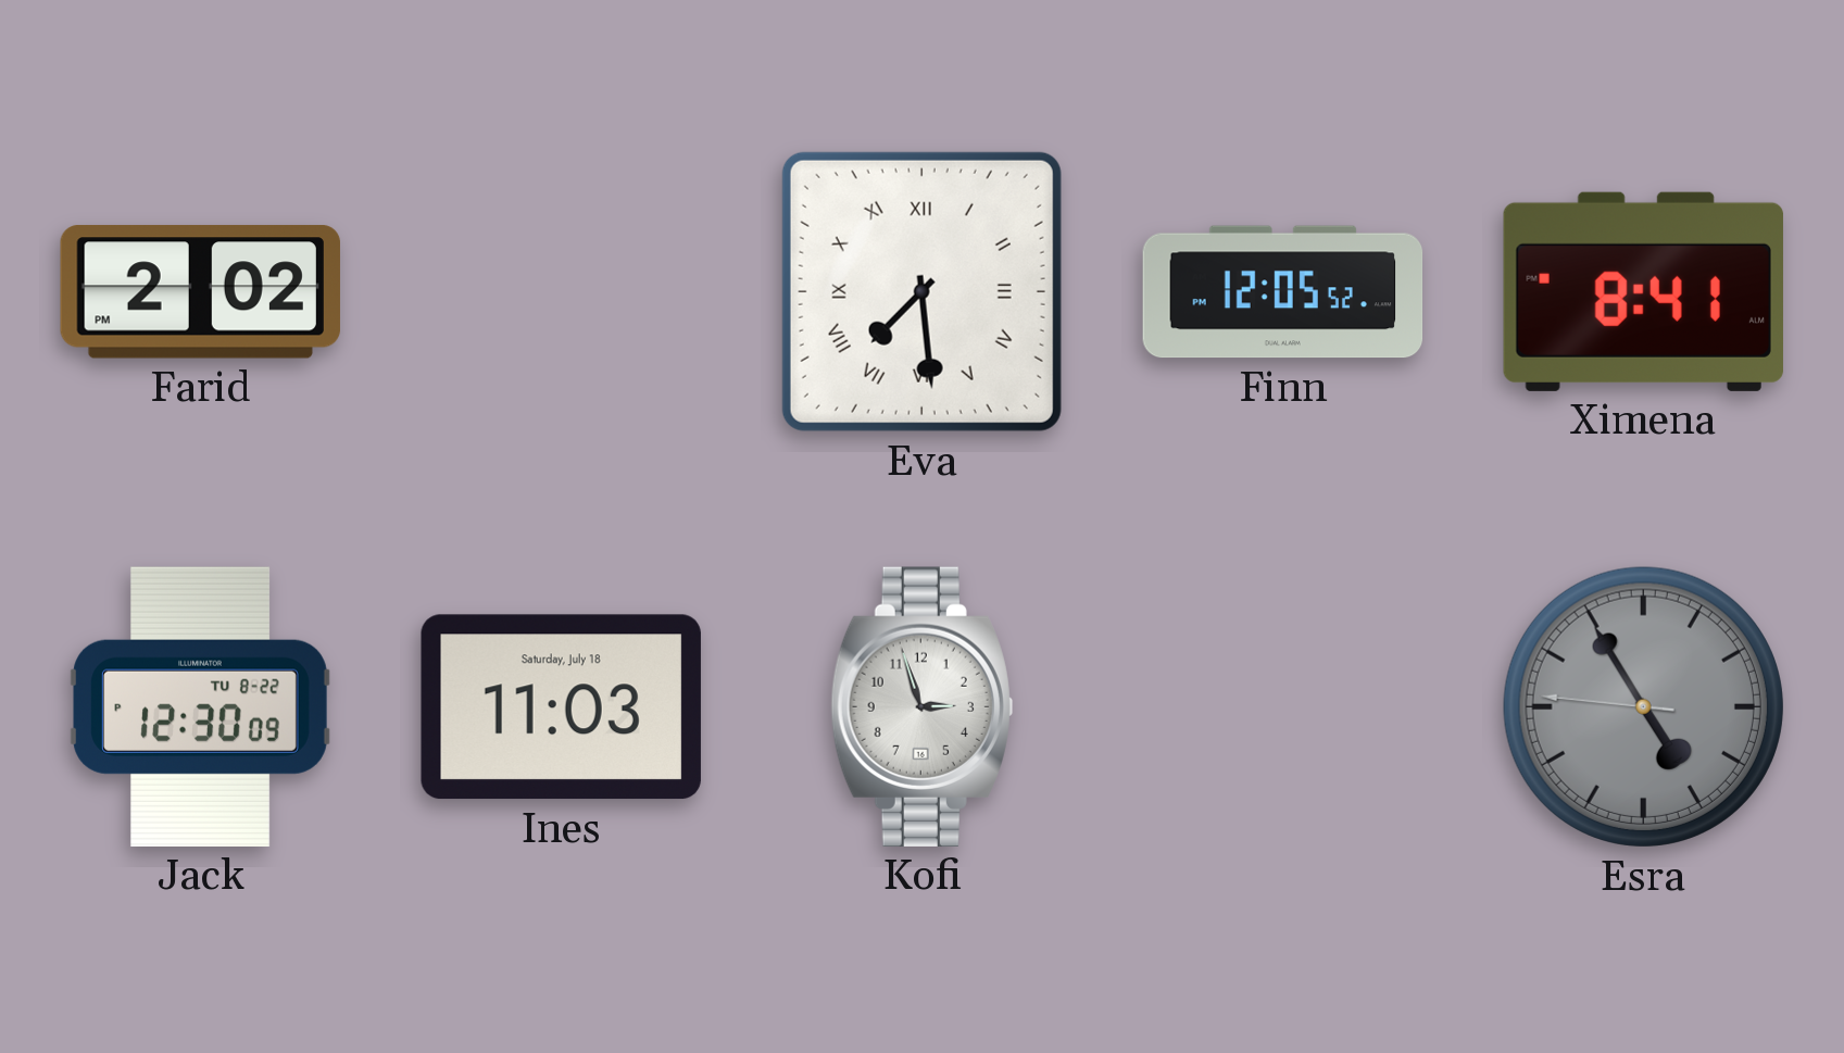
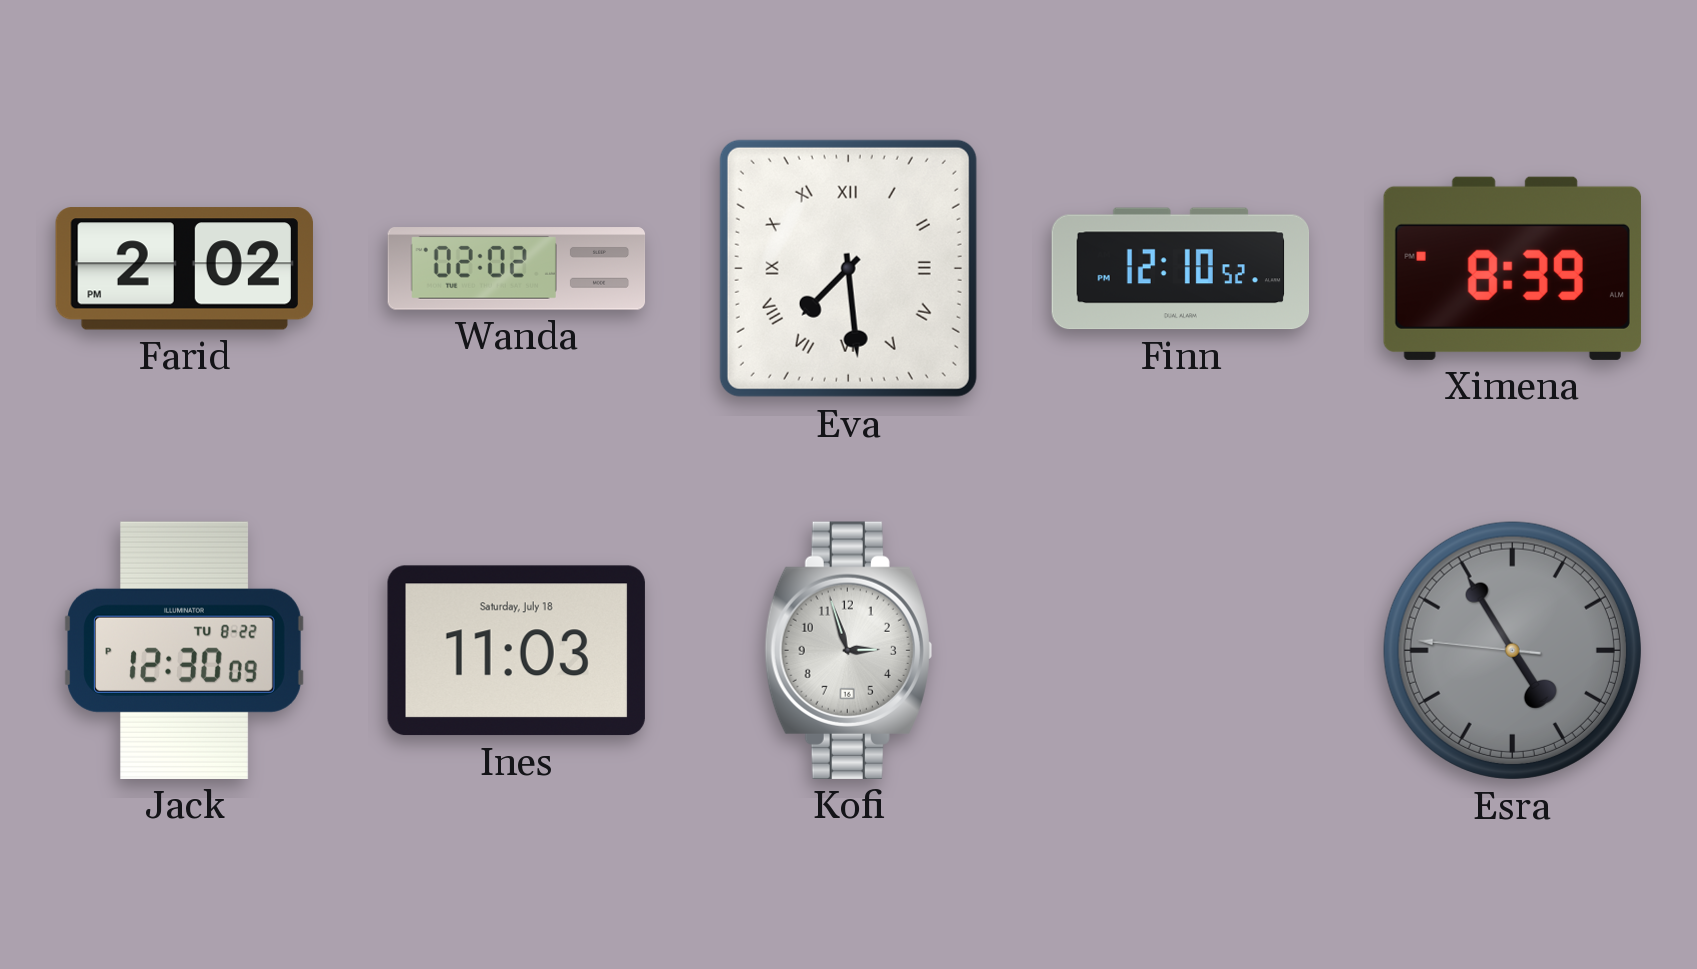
Wanda: none -> 02:02 (517, 269)
Finn: 12:05 -> 12:10 (1181, 269)
Ximena: 8:41 -> 8:39 (1512, 268)
